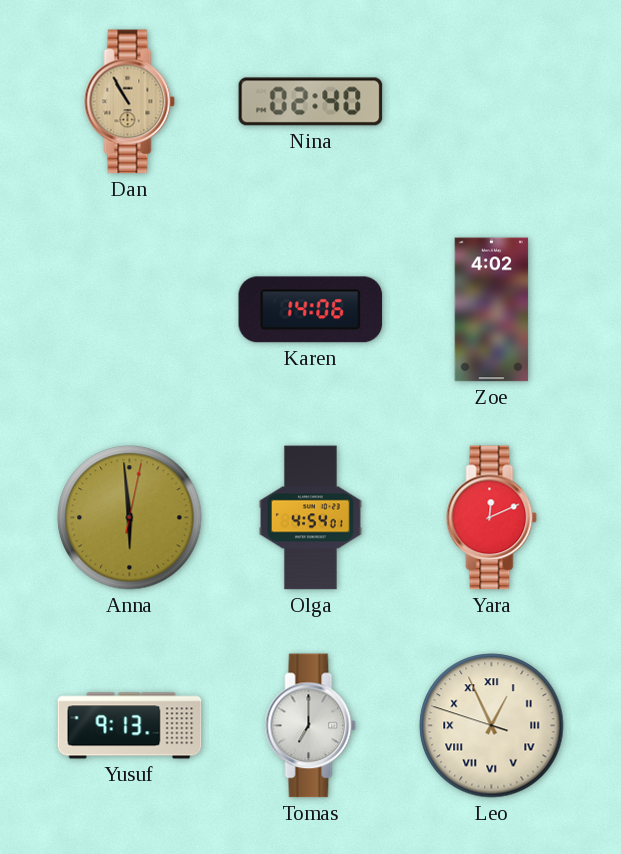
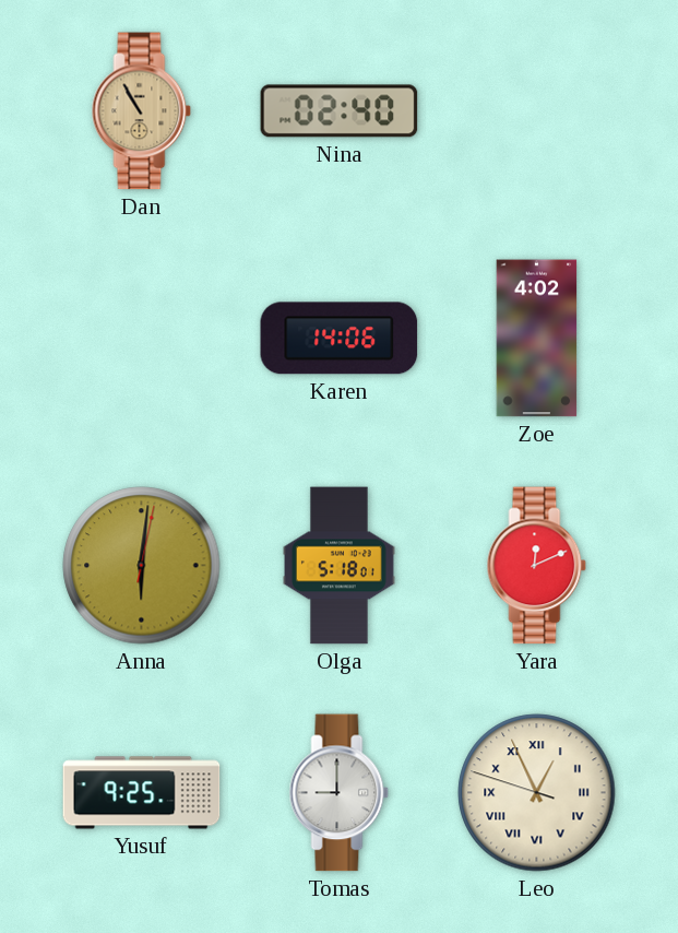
Anna: 5:59 -> 6:01 (142, 566)
Olga: 4:54 -> 5:18 (338, 566)
Yusuf: 9:13 -> 9:25 (142, 793)
Tomas: 7:00 -> 9:00 (340, 793)
